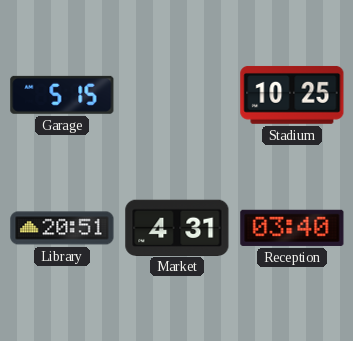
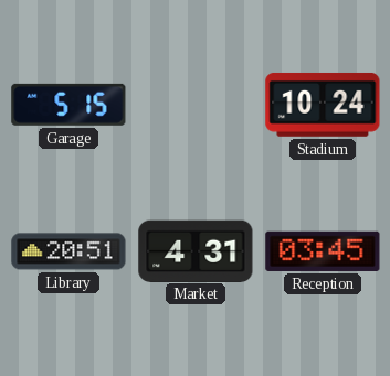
Stadium: 10:25 -> 10:24 (323, 105)
Reception: 03:40 -> 03:45 (323, 251)
